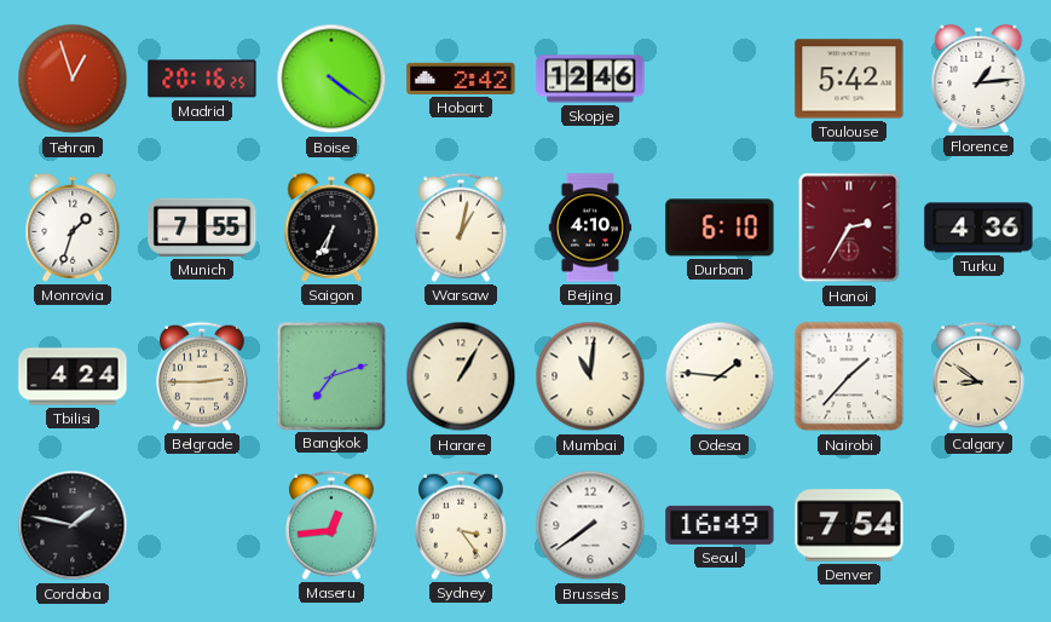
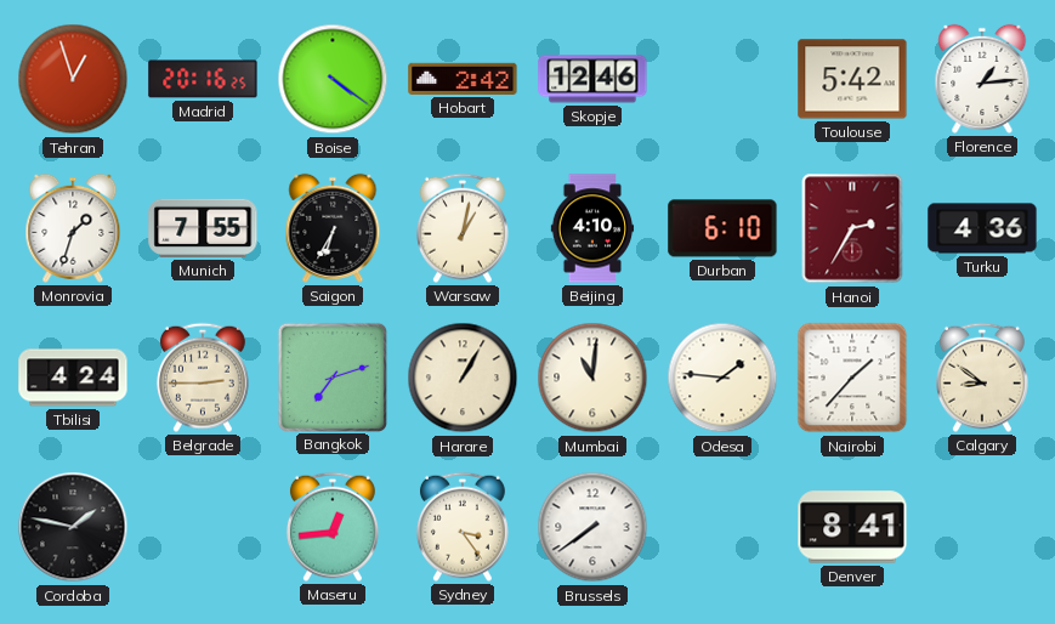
Seoul: 16:49 -> none (720, 525)
Denver: 7:54 -> 8:41 (852, 527)
